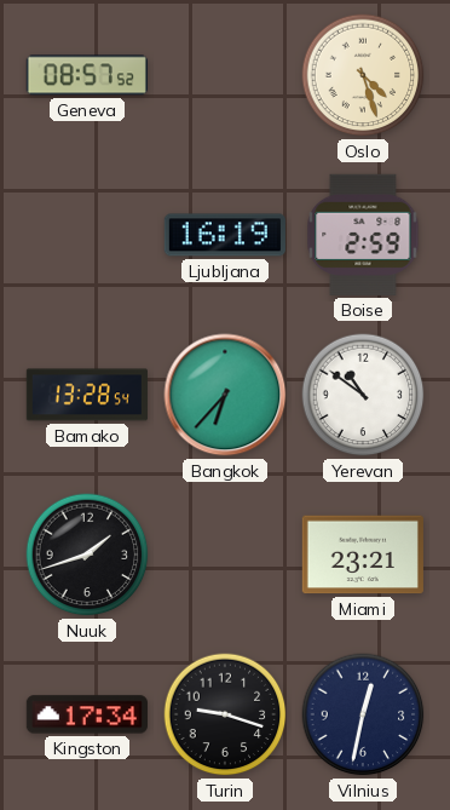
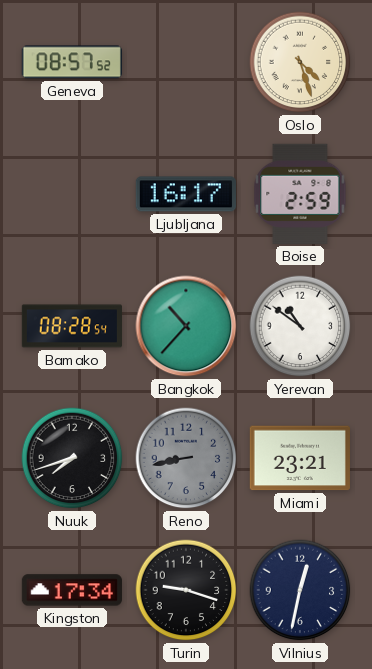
Ljubljana: 16:19 -> 16:17 (186, 194)
Bamako: 13:28 -> 08:28 (72, 326)
Bangkok: 6:37 -> 10:37 (186, 326)
Nuuk: 1:42 -> 7:42 (72, 458)
Reno: none -> 8:43 (186, 458)
